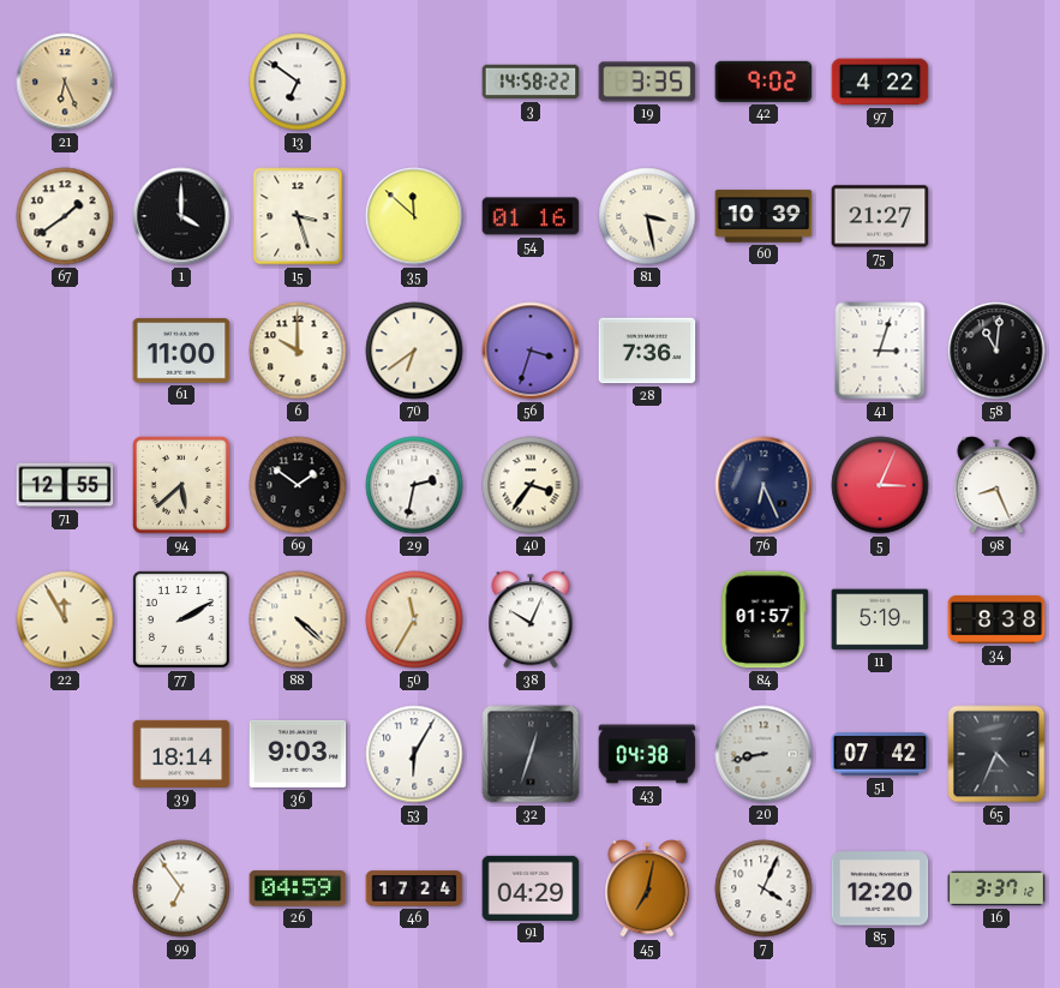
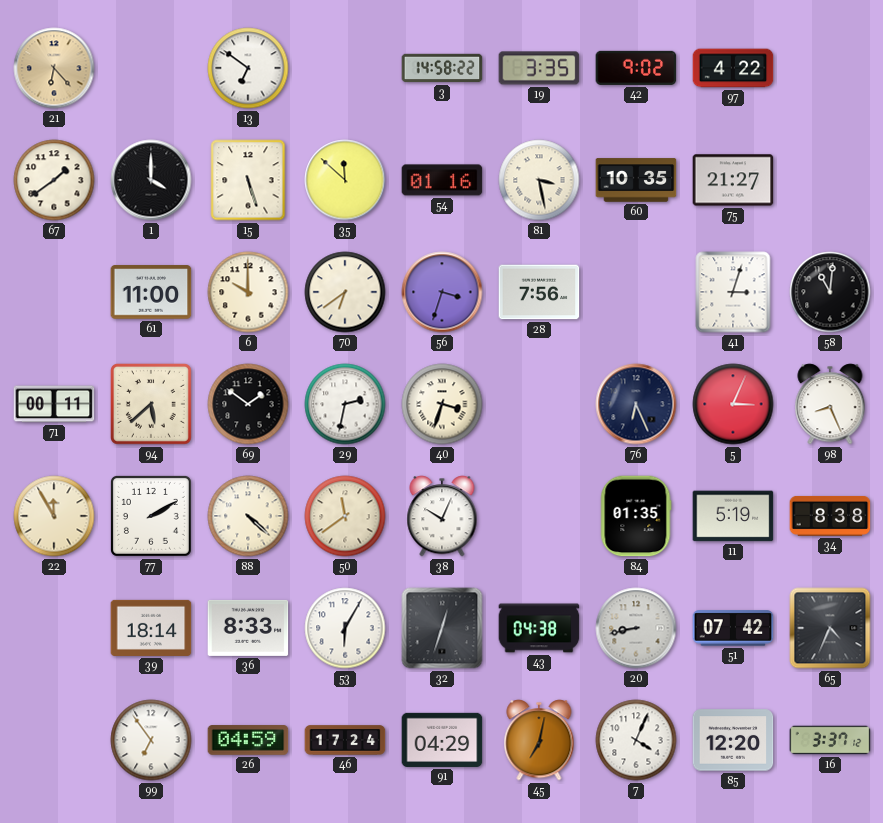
21: 6:26 -> 6:23 (54, 68)
15: 3:27 -> 5:27 (248, 180)
60: 10:39 -> 10:35 (636, 180)
28: 7:36 -> 7:56 (539, 292)
71: 12:55 -> 00:11 (54, 404)
40: 3:36 -> 3:33 (442, 404)
50: 11:35 -> 11:39 (345, 516)
84: 01:57 -> 01:35 (636, 516)
36: 9:03 -> 8:33 (248, 628)
